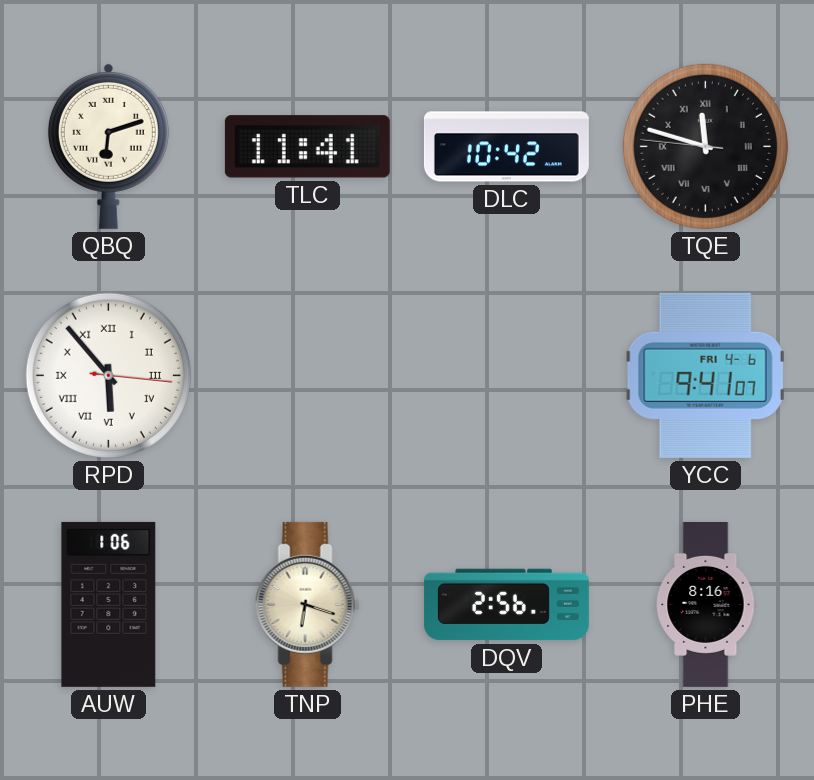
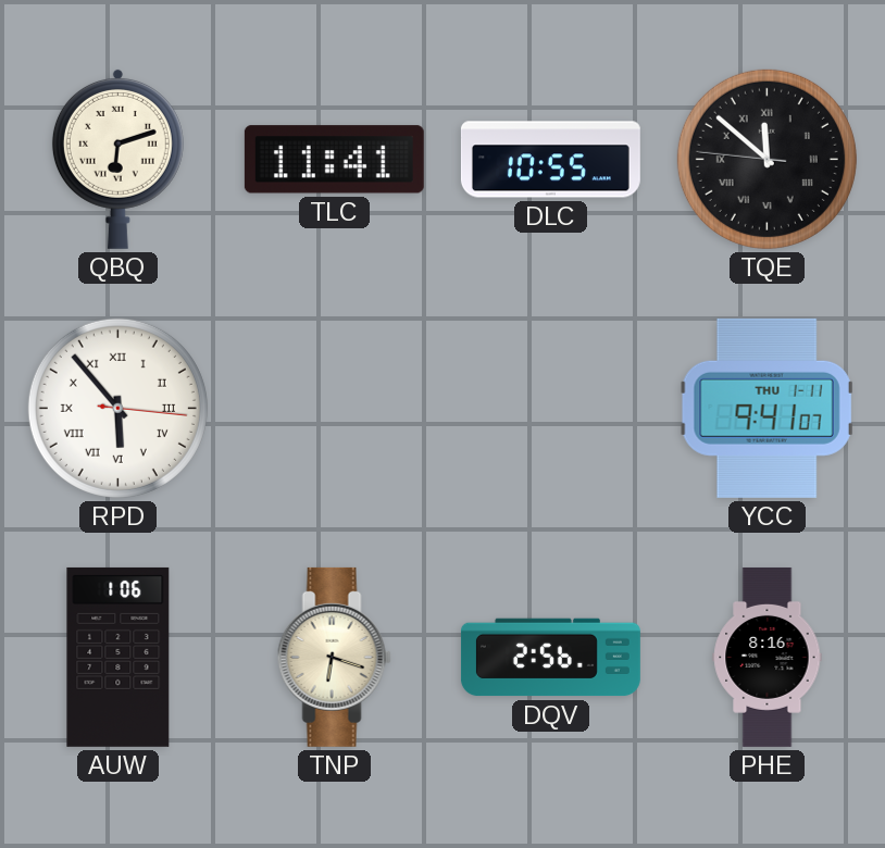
DLC: 10:42 -> 10:55 (550, 160)
TQE: 11:47 -> 11:51 (766, 159)
YCC date: FRI 4-6 -> THU 1-11 (768, 408)
